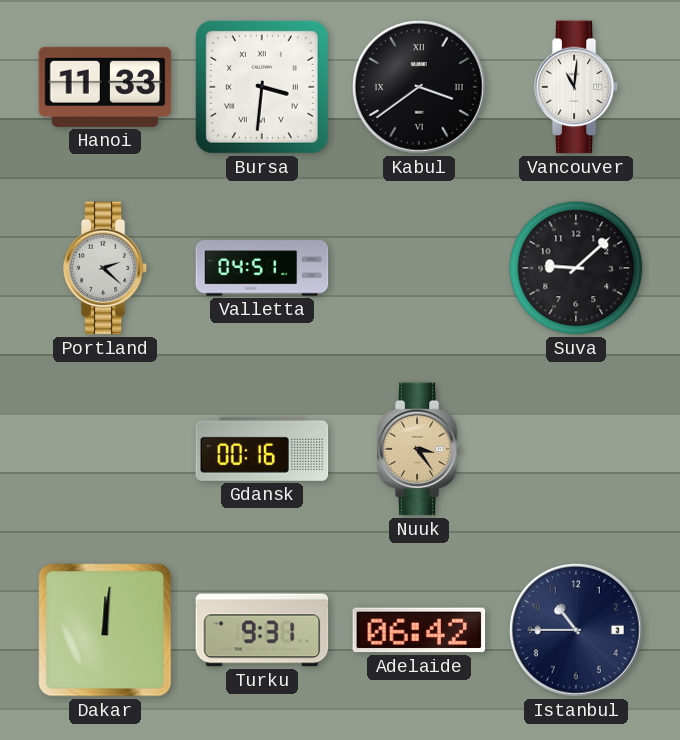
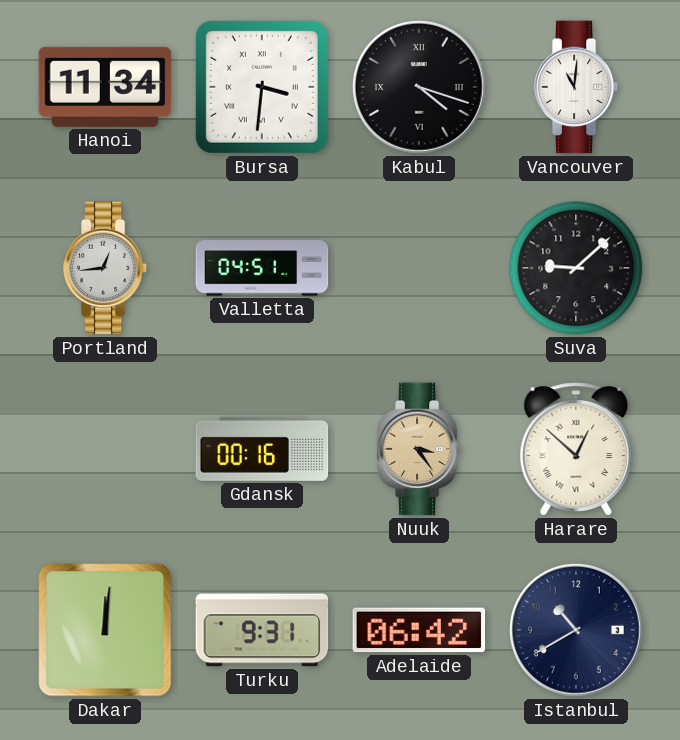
Hanoi: 11:33 -> 11:34 (105, 87)
Kabul: 3:39 -> 4:18 (420, 88)
Portland: 2:22 -> 12:44 (105, 268)
Harare: none -> 12:52 (576, 449)
Istanbul: 10:45 -> 10:40 (577, 631)
